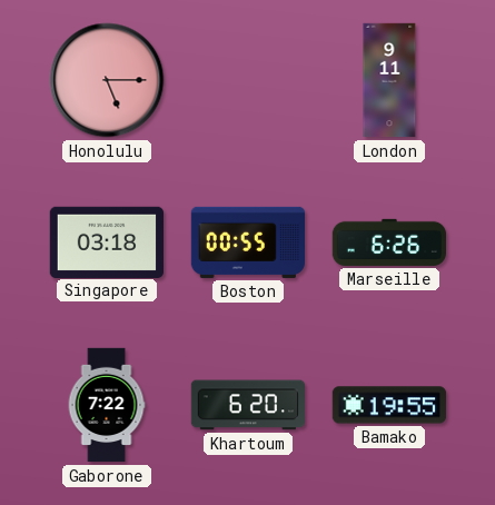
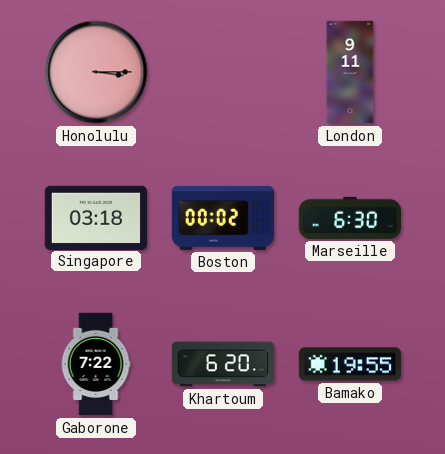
Honolulu: 5:15 -> 3:15 (96, 72)
Boston: 00:55 -> 00:02 (222, 218)
Marseille: 6:26 -> 6:30 (350, 218)
